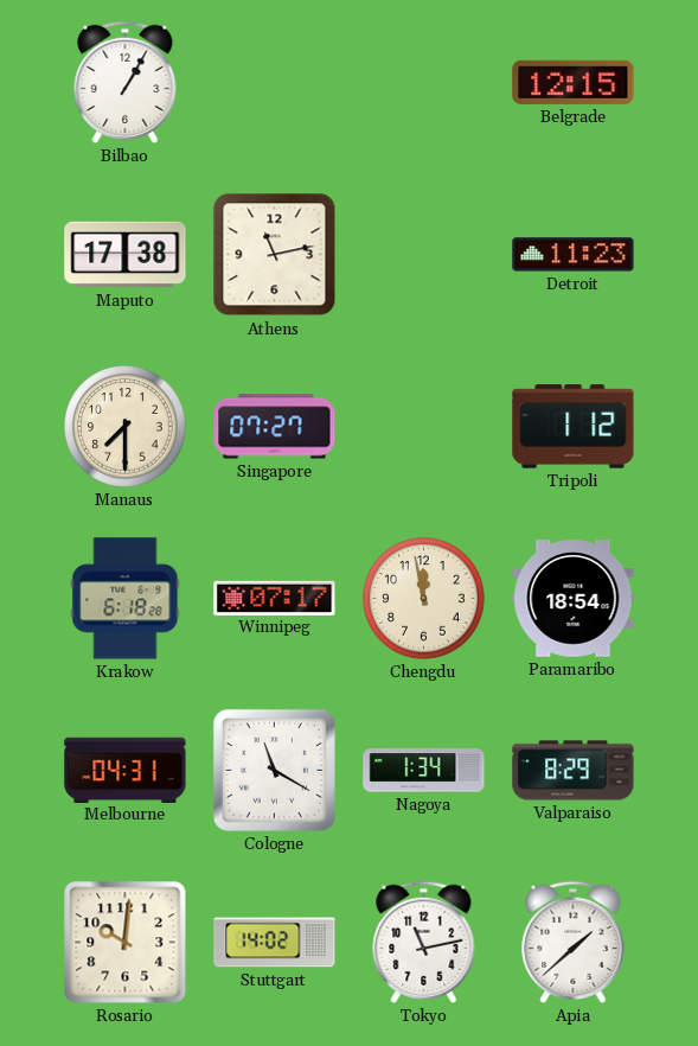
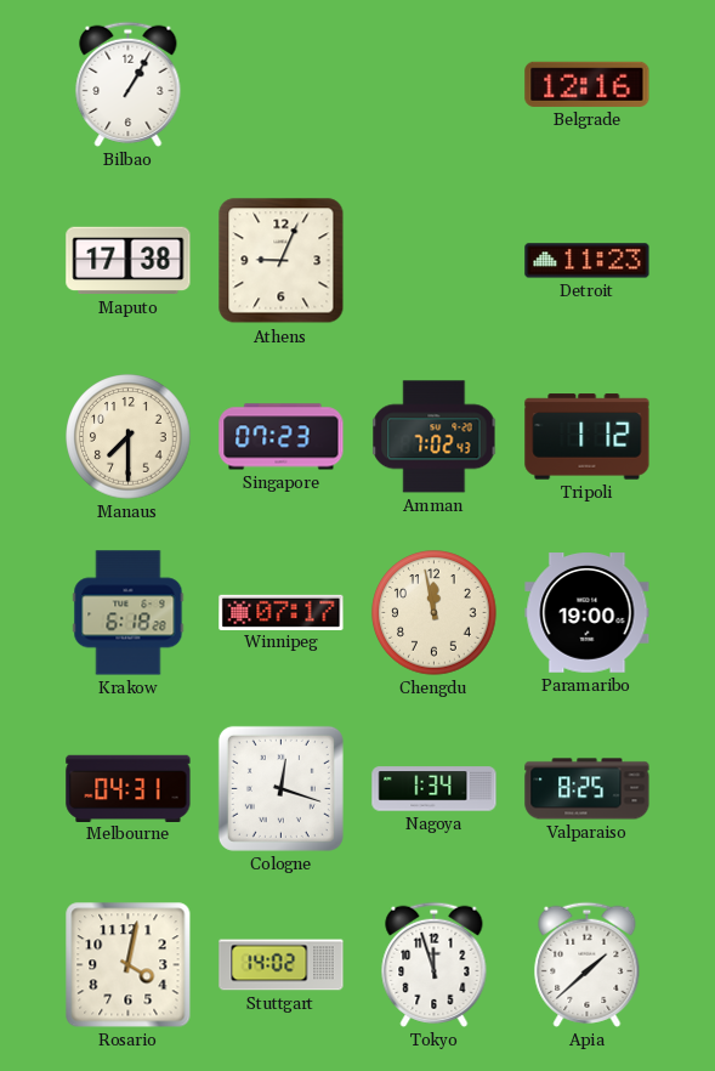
Belgrade: 12:15 -> 12:16 (588, 84)
Athens: 11:13 -> 9:04 (282, 261)
Singapore: 07:27 -> 07:23 (282, 437)
Amman: none -> 7:02 (435, 437)
Paramaribo: 18:54 -> 19:00 (588, 613)
Cologne: 11:20 -> 12:18 (280, 788)
Valparaiso: 8:29 -> 8:25 (588, 789)
Rosario: 10:01 -> 4:02 (129, 965)
Tokyo: 11:13 -> 11:57 (435, 964)
